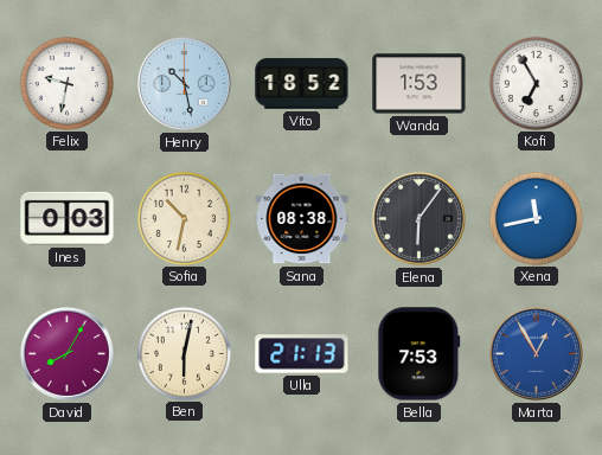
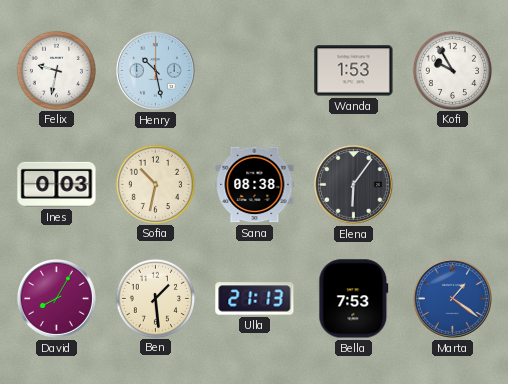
Vito: 18:52 -> none (302, 84)
Kofi: 6:55 -> 9:55 (452, 70)
Xena: 11:43 -> none (536, 218)
Ben: 6:02 -> 1:29 (155, 298)
Marta: 12:55 -> 1:21 (452, 298)
